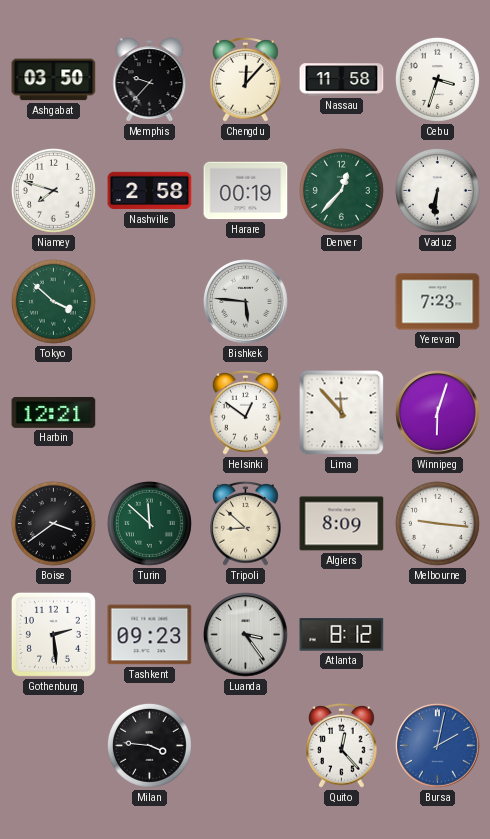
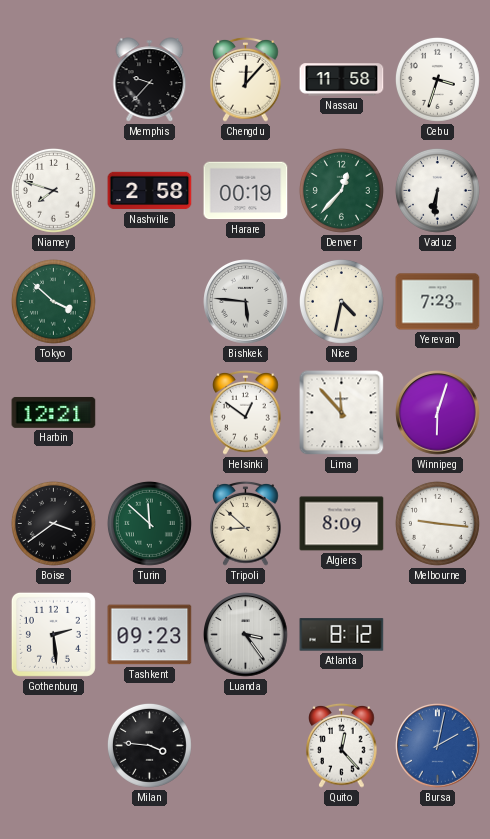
Ashgabat: 03:50 -> none (54, 80)
Nice: none -> 4:32 (341, 301)
